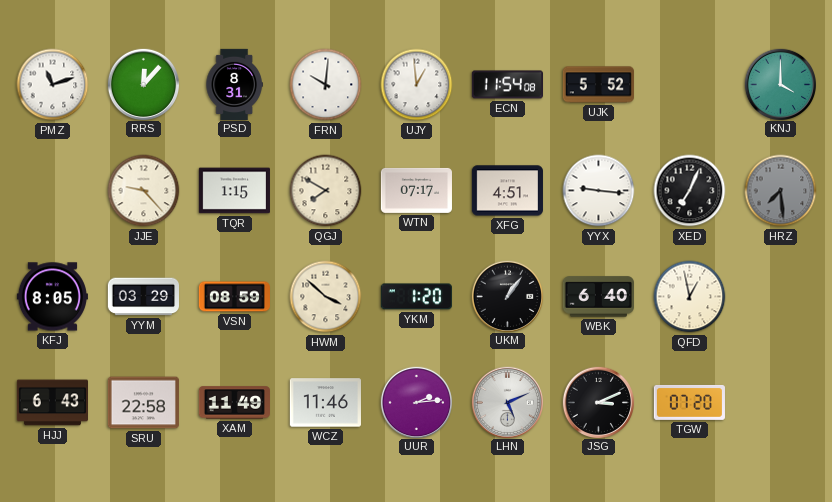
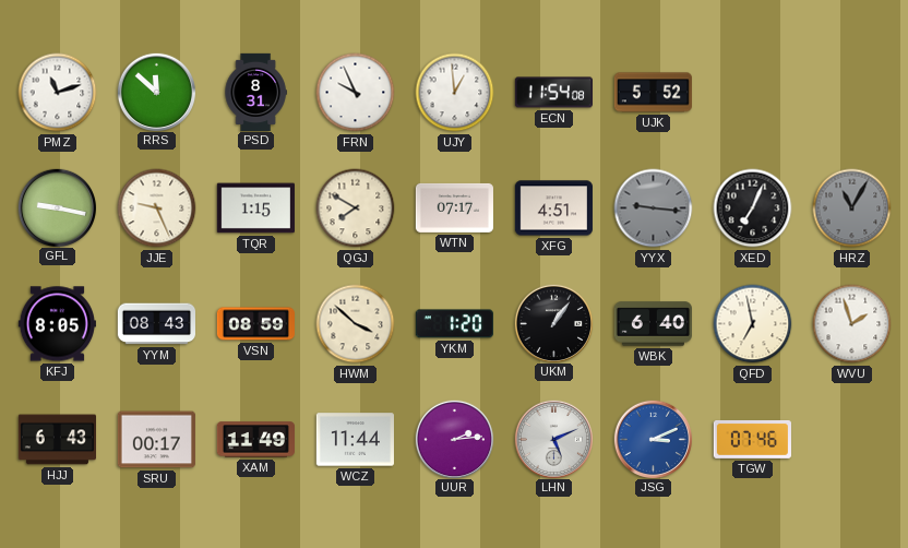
RRS: 12:07 -> 11:52 (156, 92)
FRN: 10:01 -> 9:56 (356, 93)
KNJ: 4:00 -> none (780, 84)
GFL: none -> 9:17 (57, 207)
JJE: 9:23 -> 9:26 (157, 209)
YYX dial: white -> grey (654, 209)
HRZ: 7:29 -> 11:05 (852, 209)
YYM: 03:29 -> 08:43 (156, 324)
QFD: 12:58 -> 6:58 (753, 324)
WVU: none -> 1:57 (852, 324)
SRU: 22:58 -> 00:17 (156, 440)
WCZ: 11:46 -> 11:44 (355, 440)
JSG dial: black -> blue (653, 439)
TGW: 07:20 -> 07:46 (752, 439)
